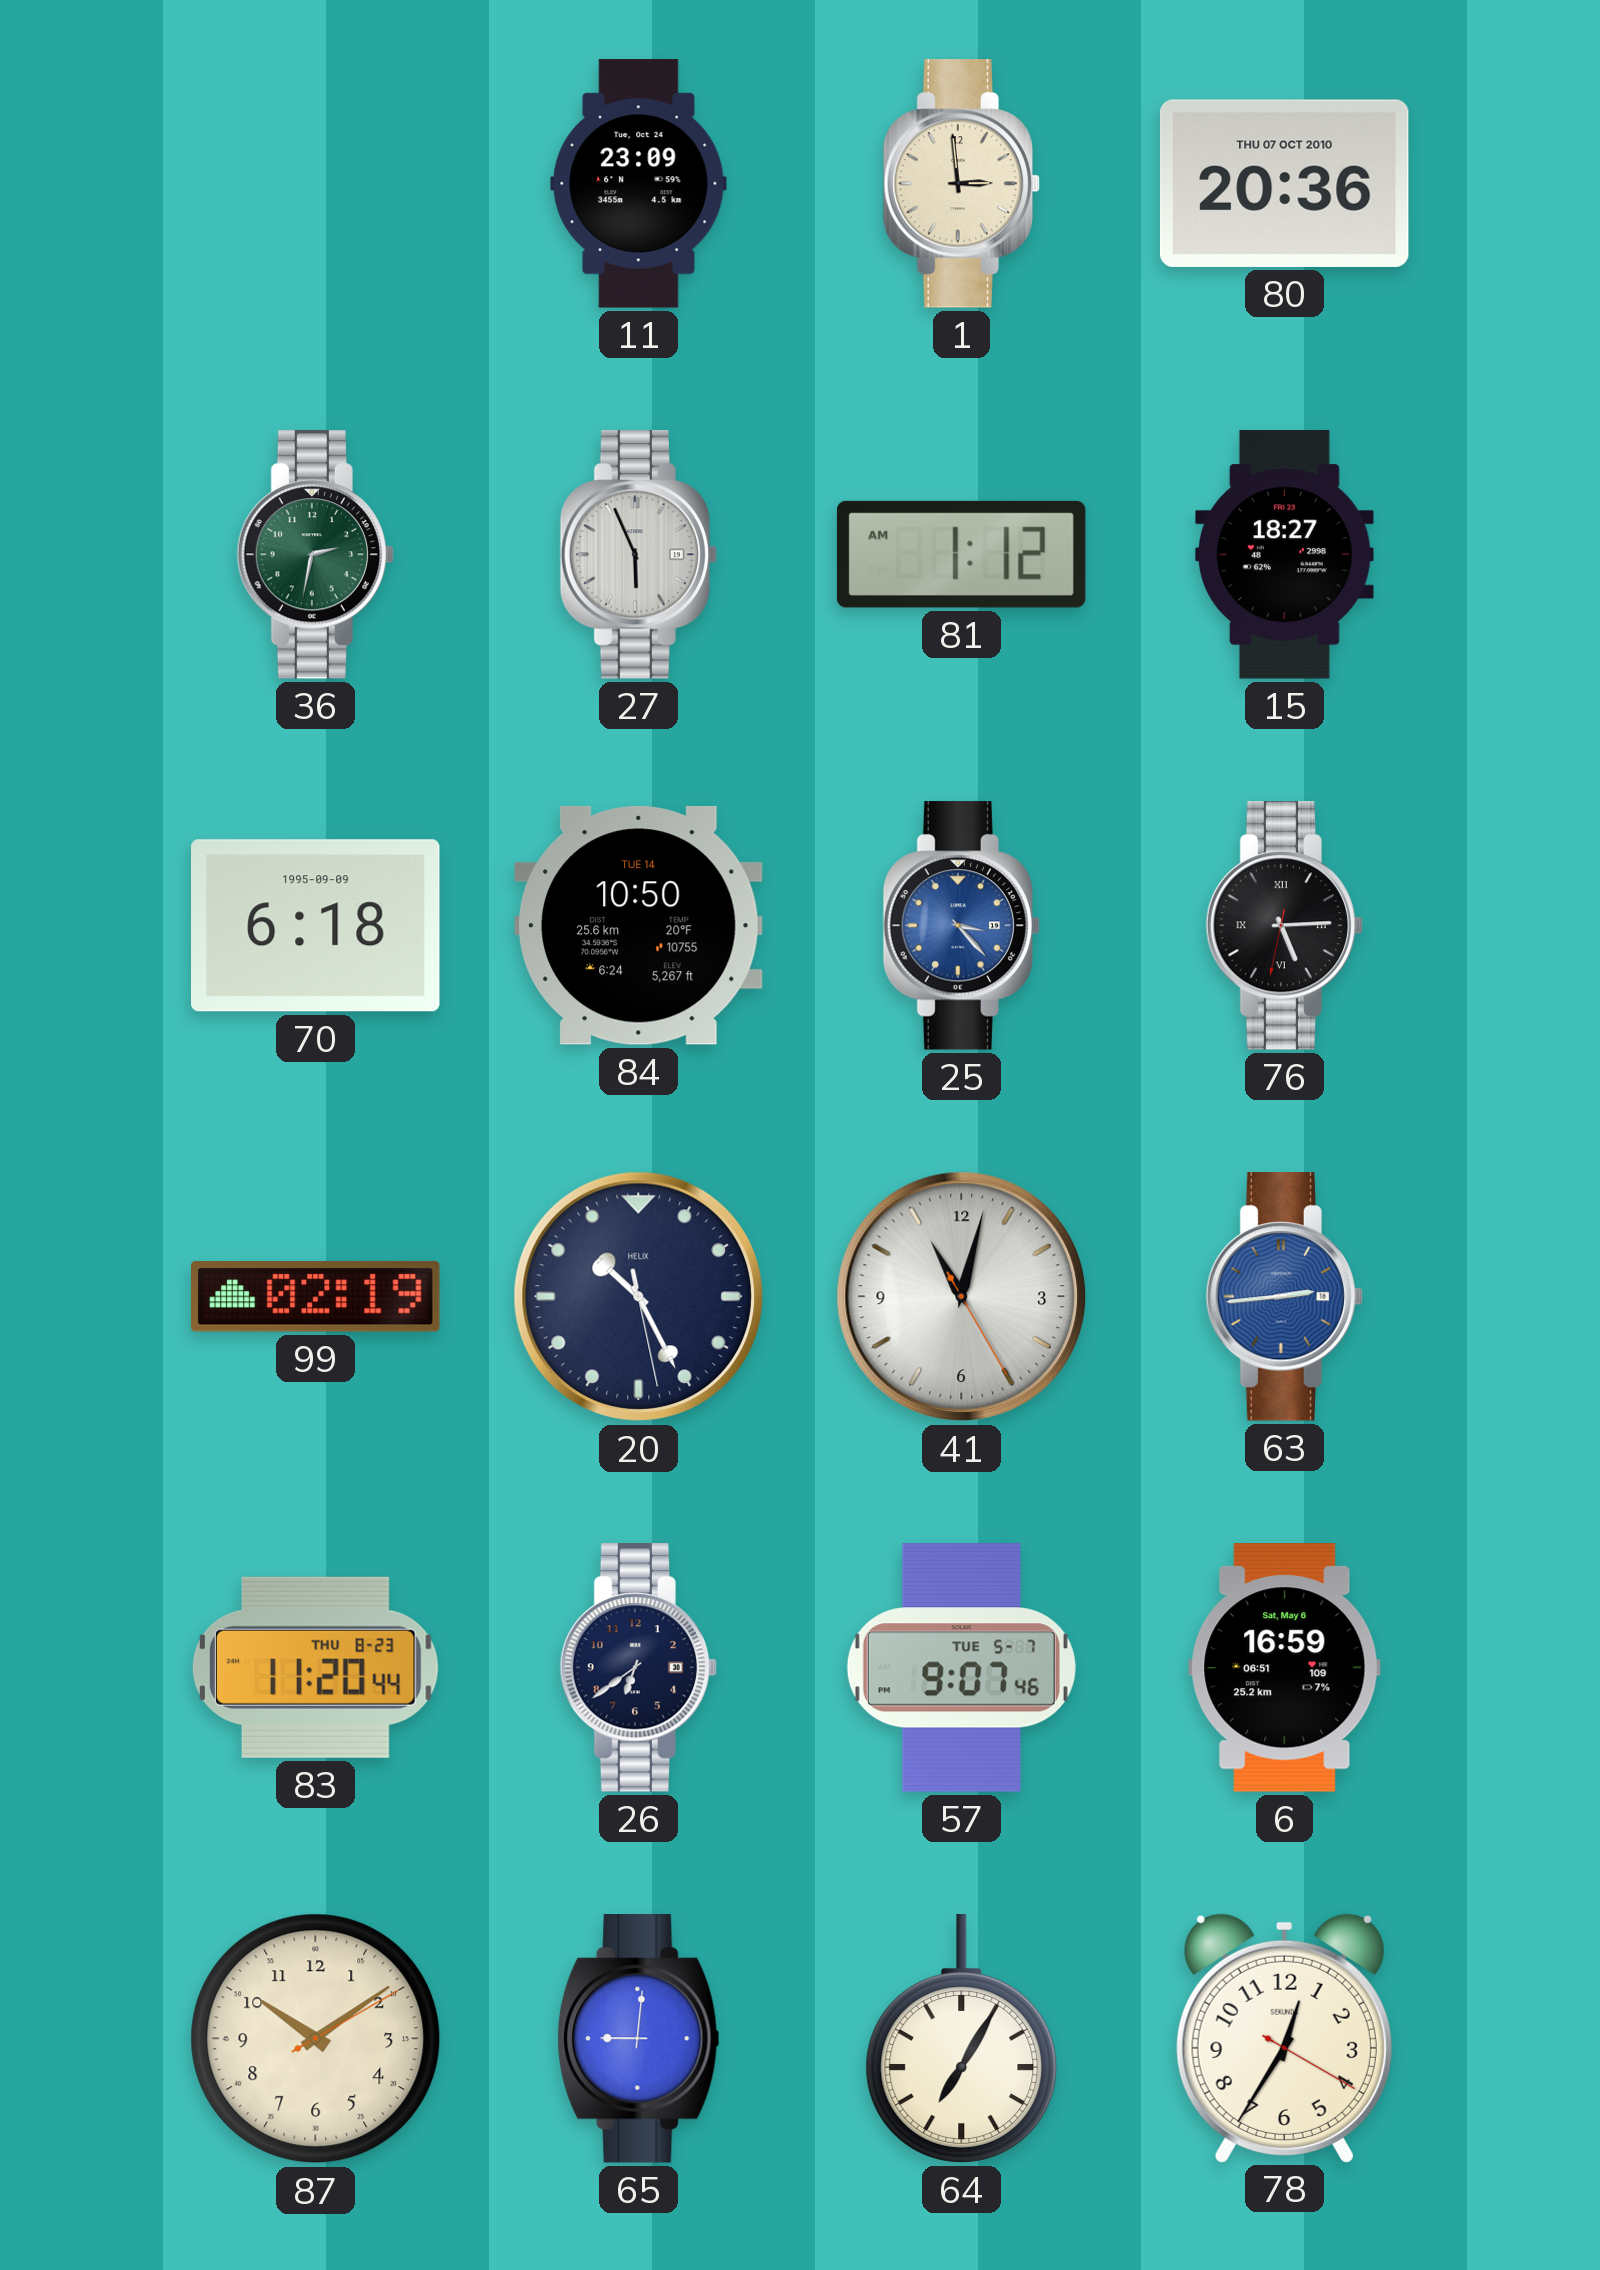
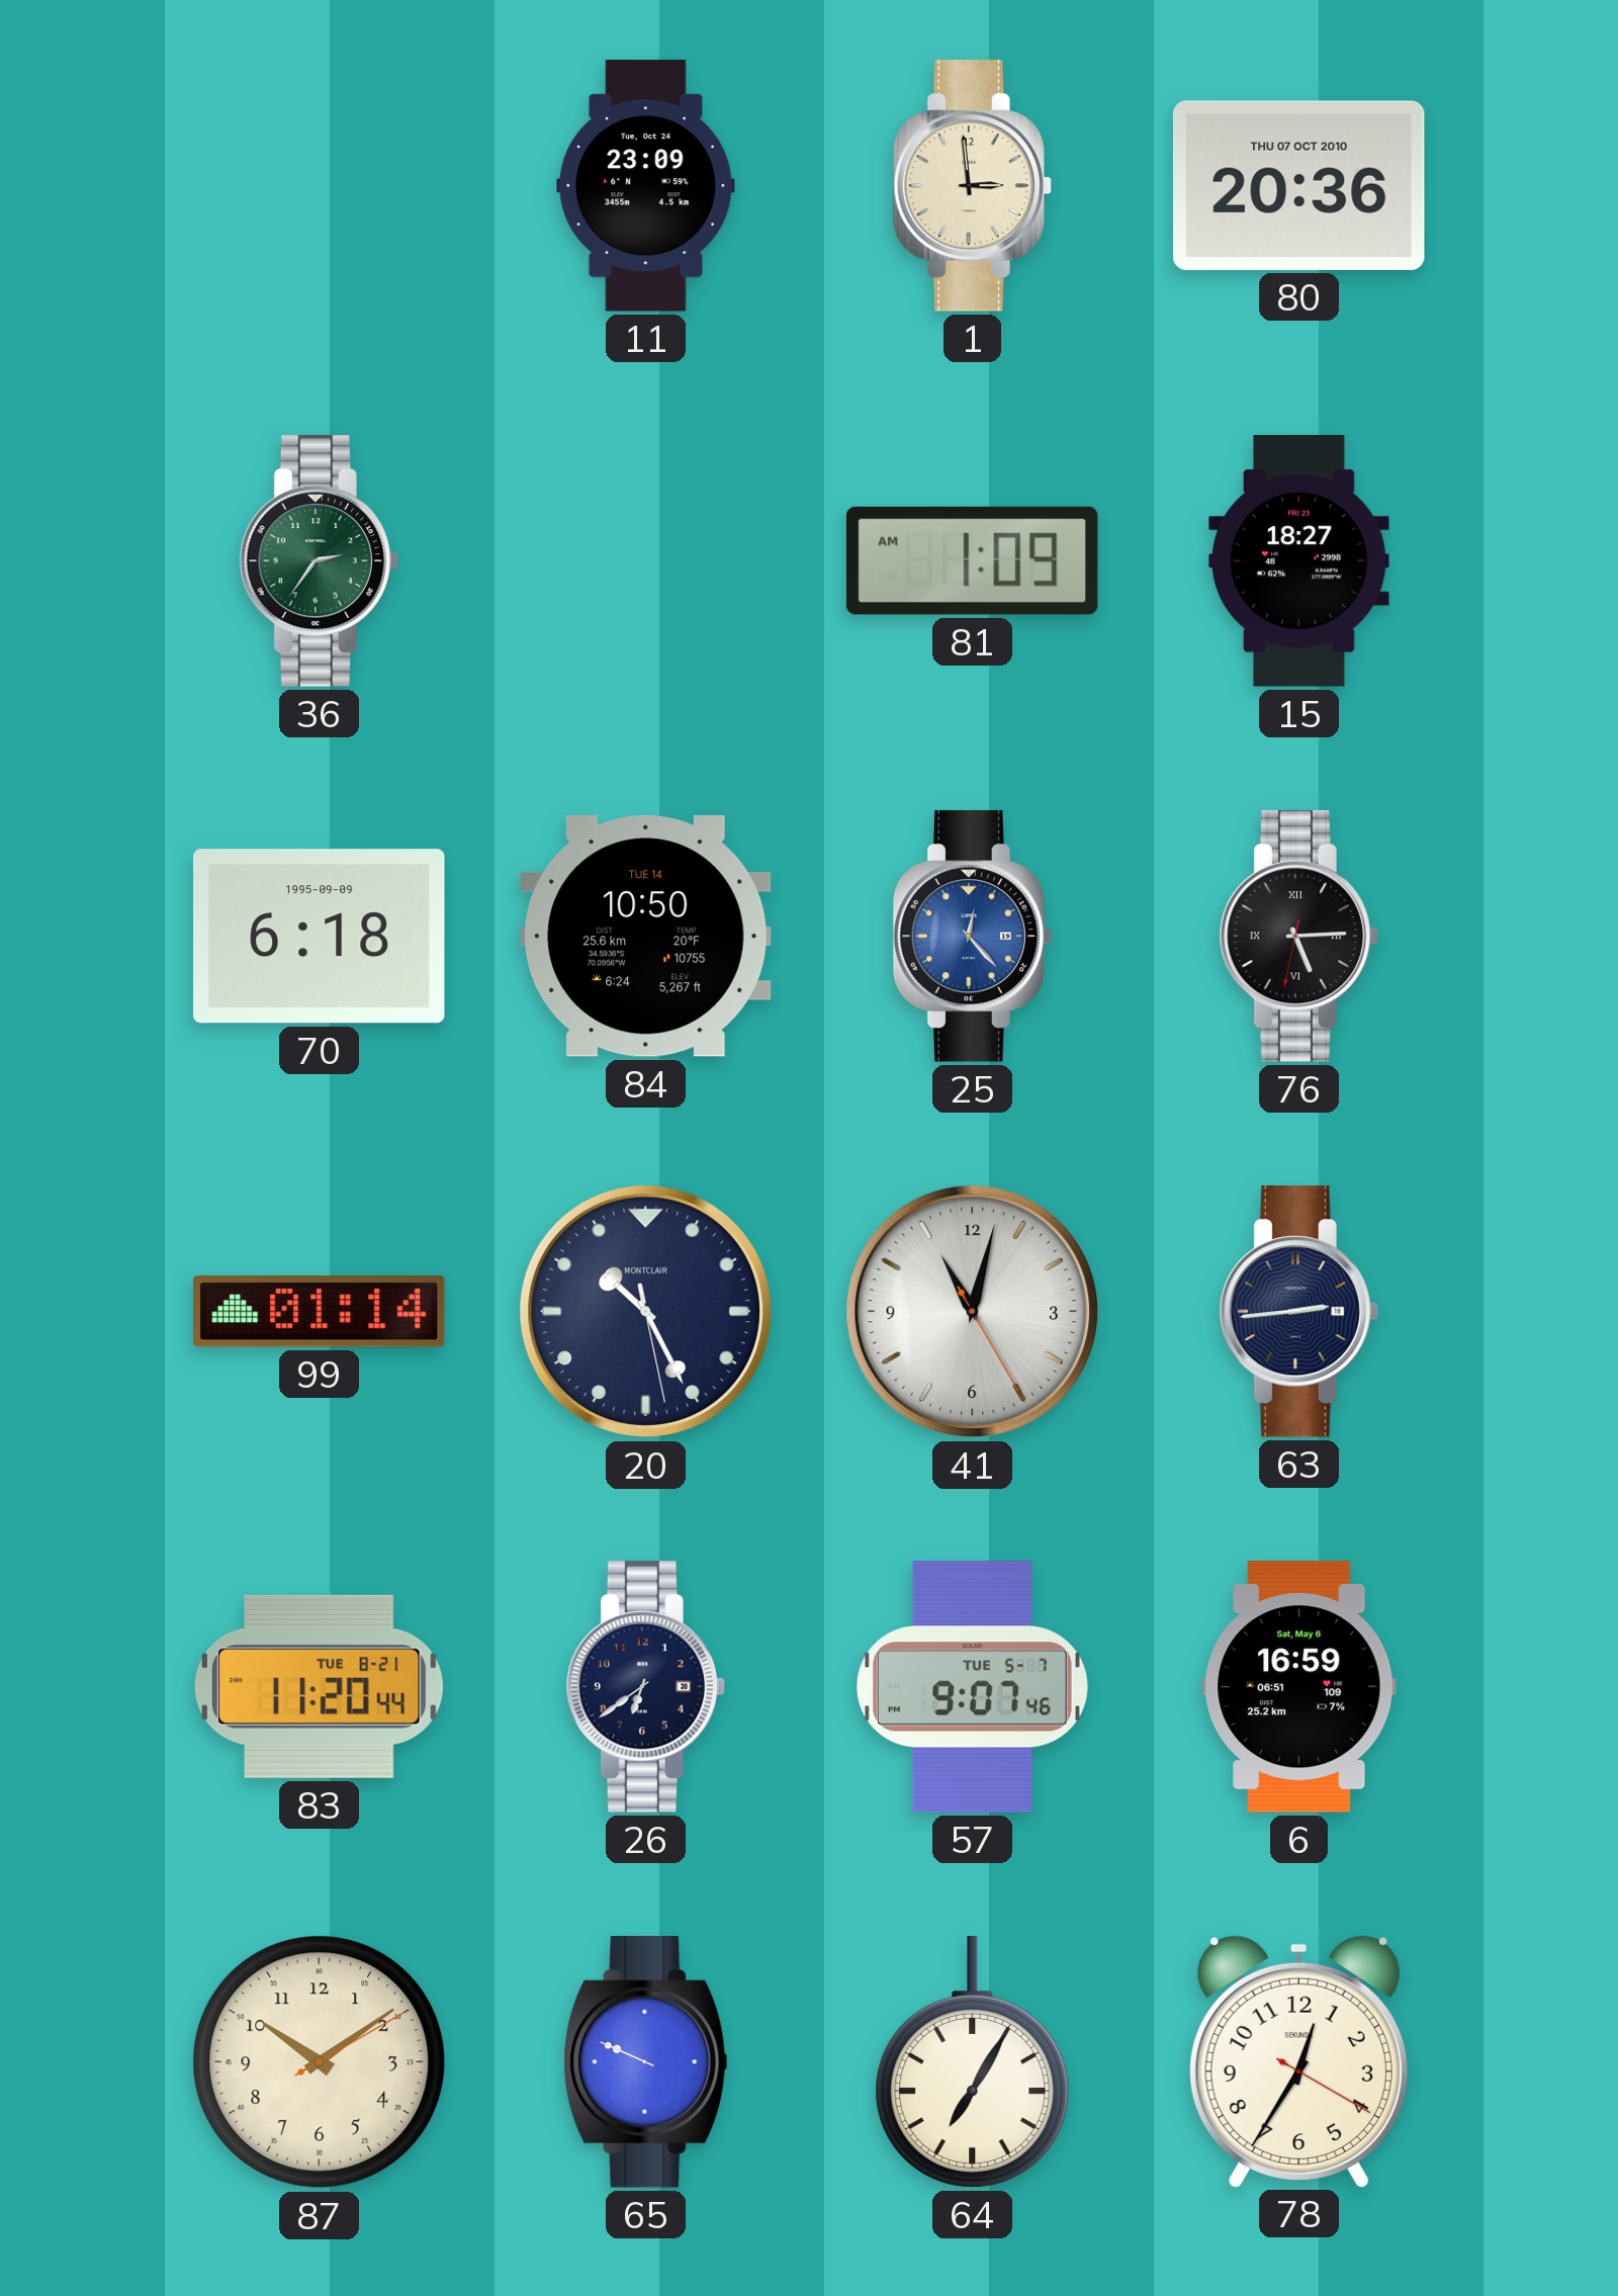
36: 2:32 -> 2:36 (320, 561)
27: 5:56 -> none (639, 555)
81: 1:12 -> 1:09 (972, 560)
25: 3:23 -> 12:23 (973, 937)
99: 02:19 -> 01:14 (320, 1312)
20 brand: HELIX -> MONTCLAIR (646, 1312)
63 dial: blue -> navy (1299, 1312)
83 date: THU 8-23 -> TUE 8-21 (319, 1686)
65: 9:01 -> 9:49 (646, 2062)
